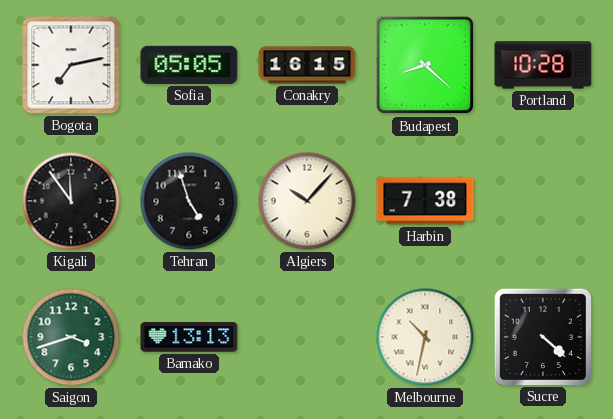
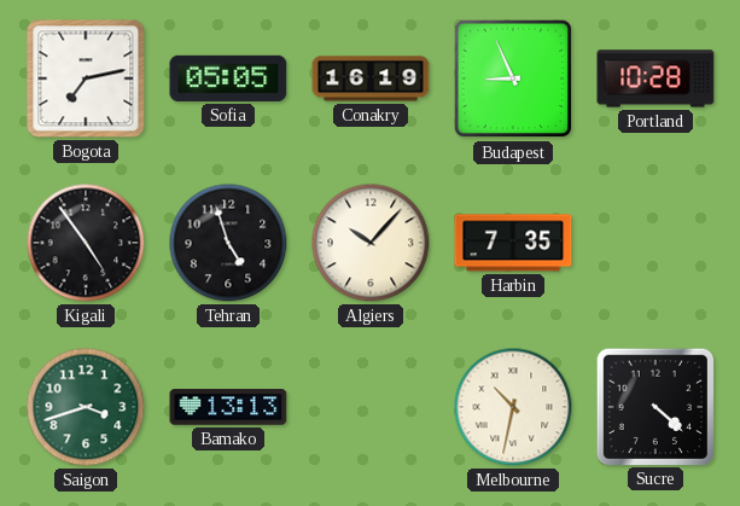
Conakry: 16:15 -> 16:19 (371, 78)
Budapest: 8:22 -> 8:56 (513, 78)
Kigali: 11:54 -> 4:54 (86, 243)
Harbin: 7:38 -> 7:35 (513, 243)
